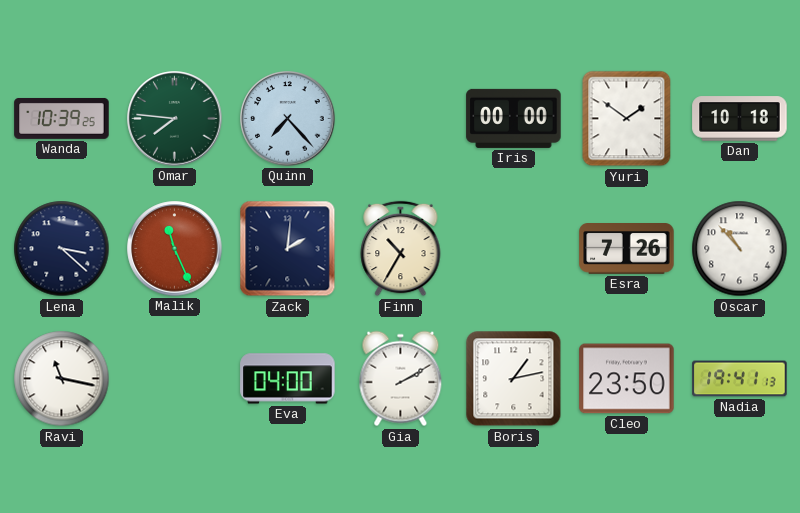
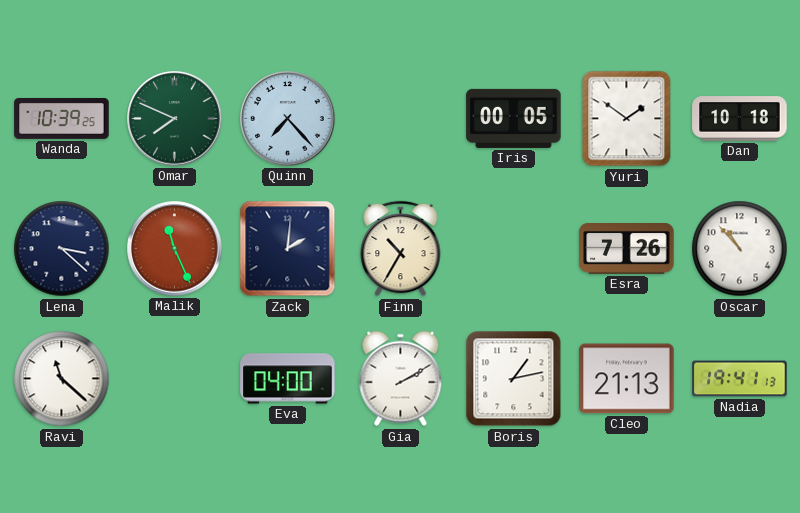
Omar: 7:46 -> 7:49 (175, 119)
Iris: 00:00 -> 00:05 (514, 118)
Ravi: 11:17 -> 11:22 (62, 379)
Cleo: 23:50 -> 21:13 (627, 379)
